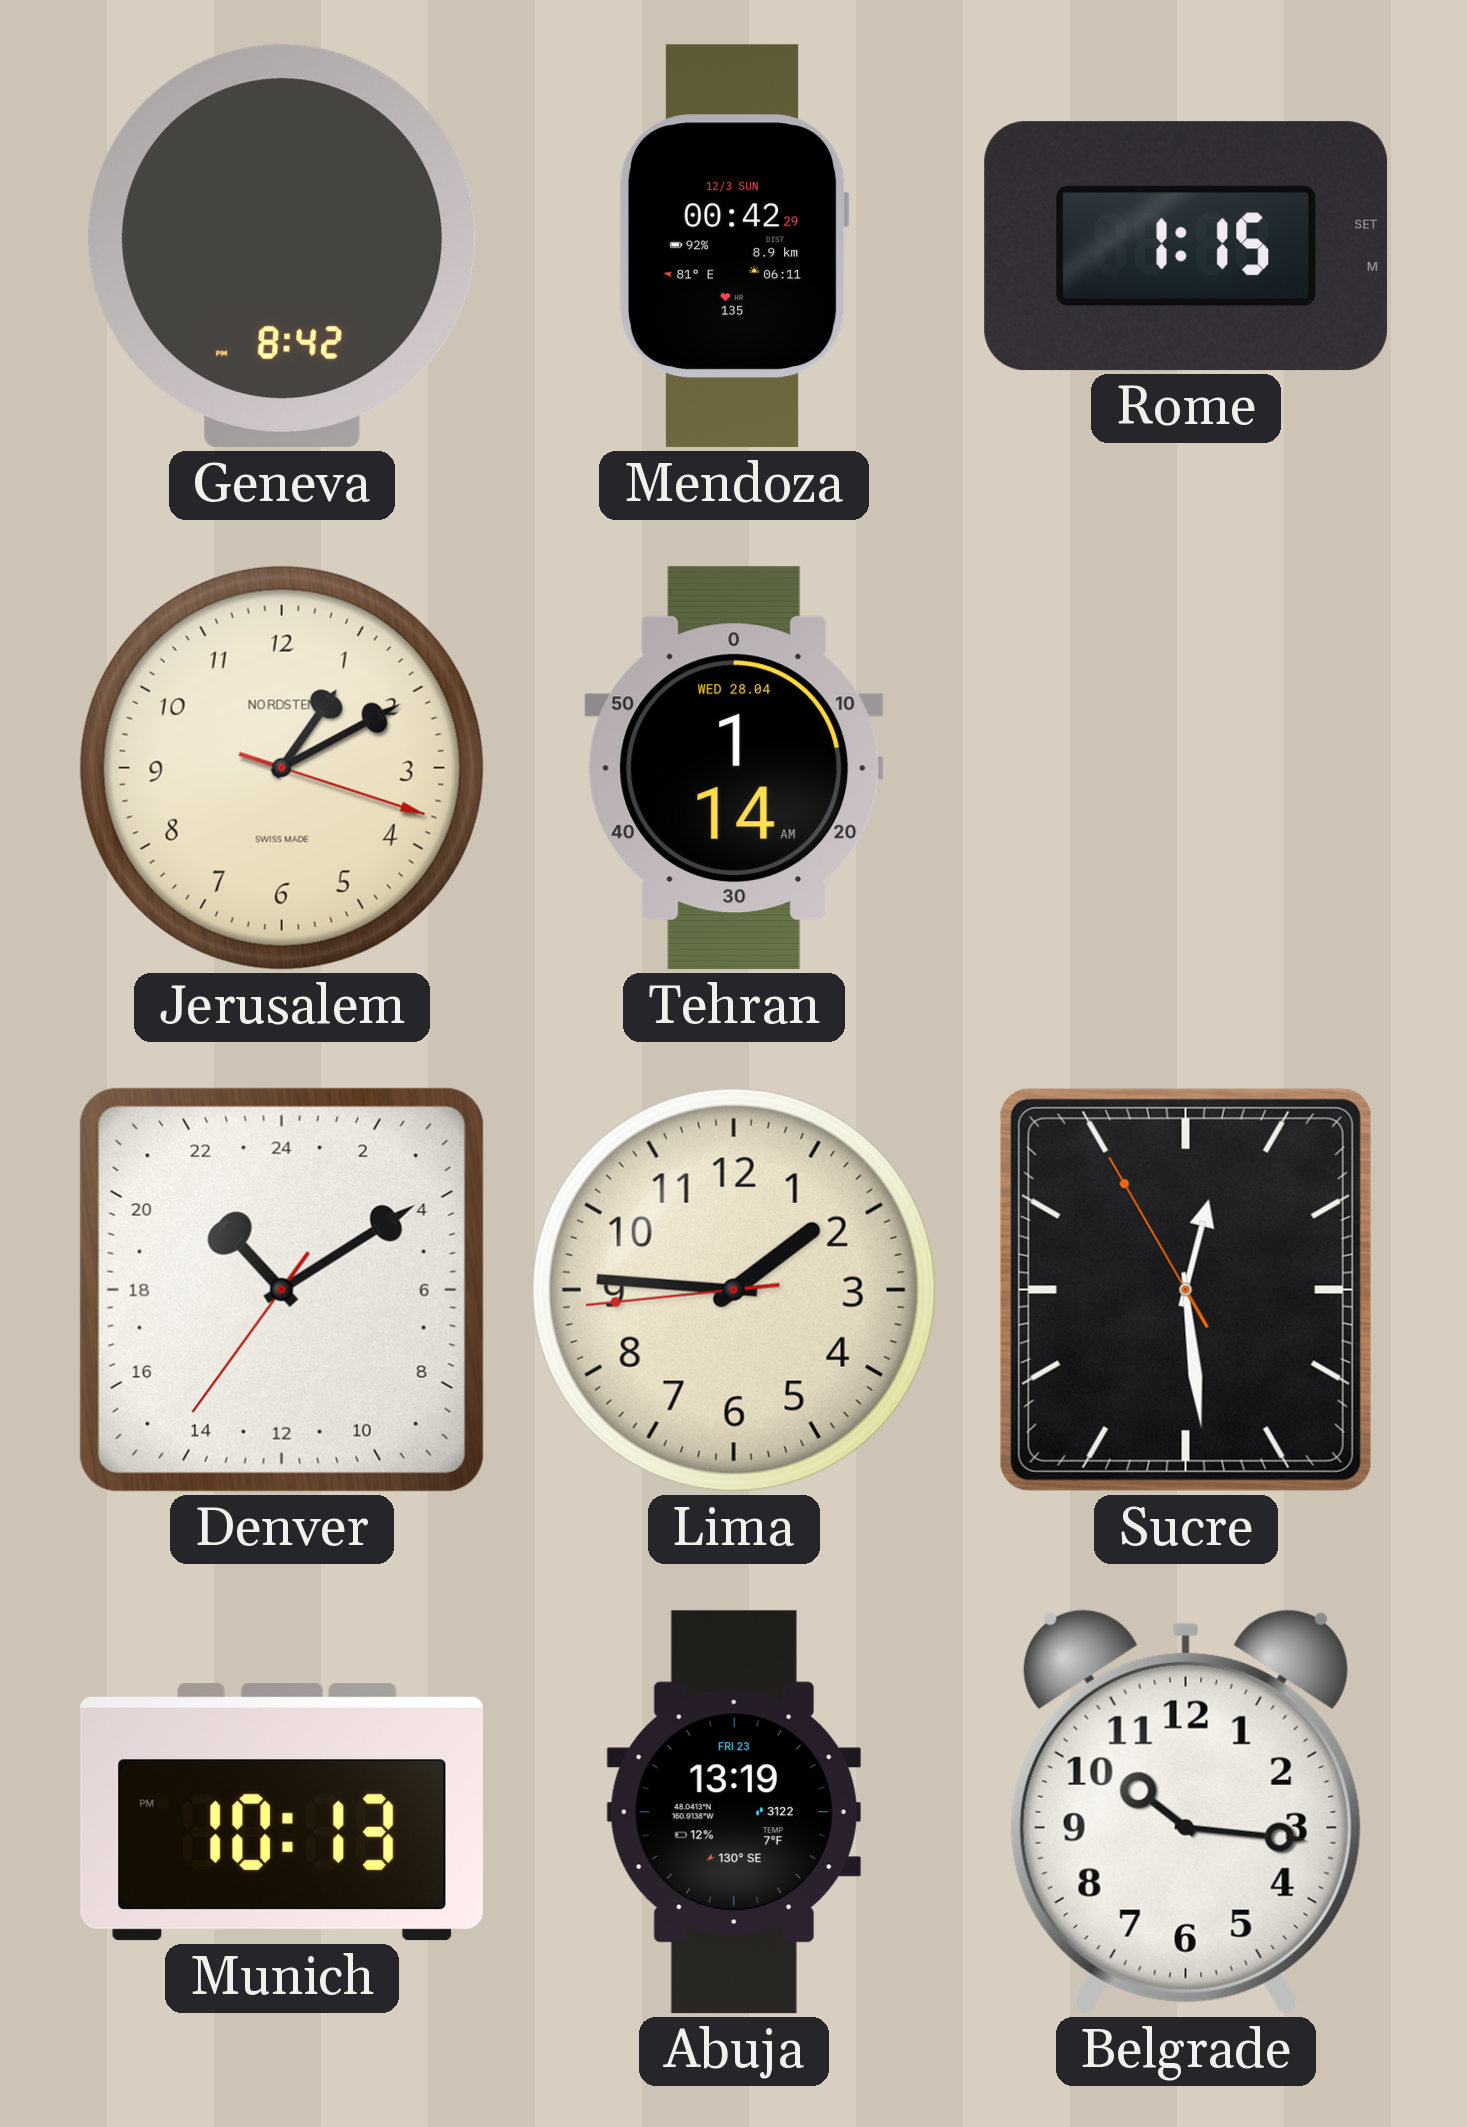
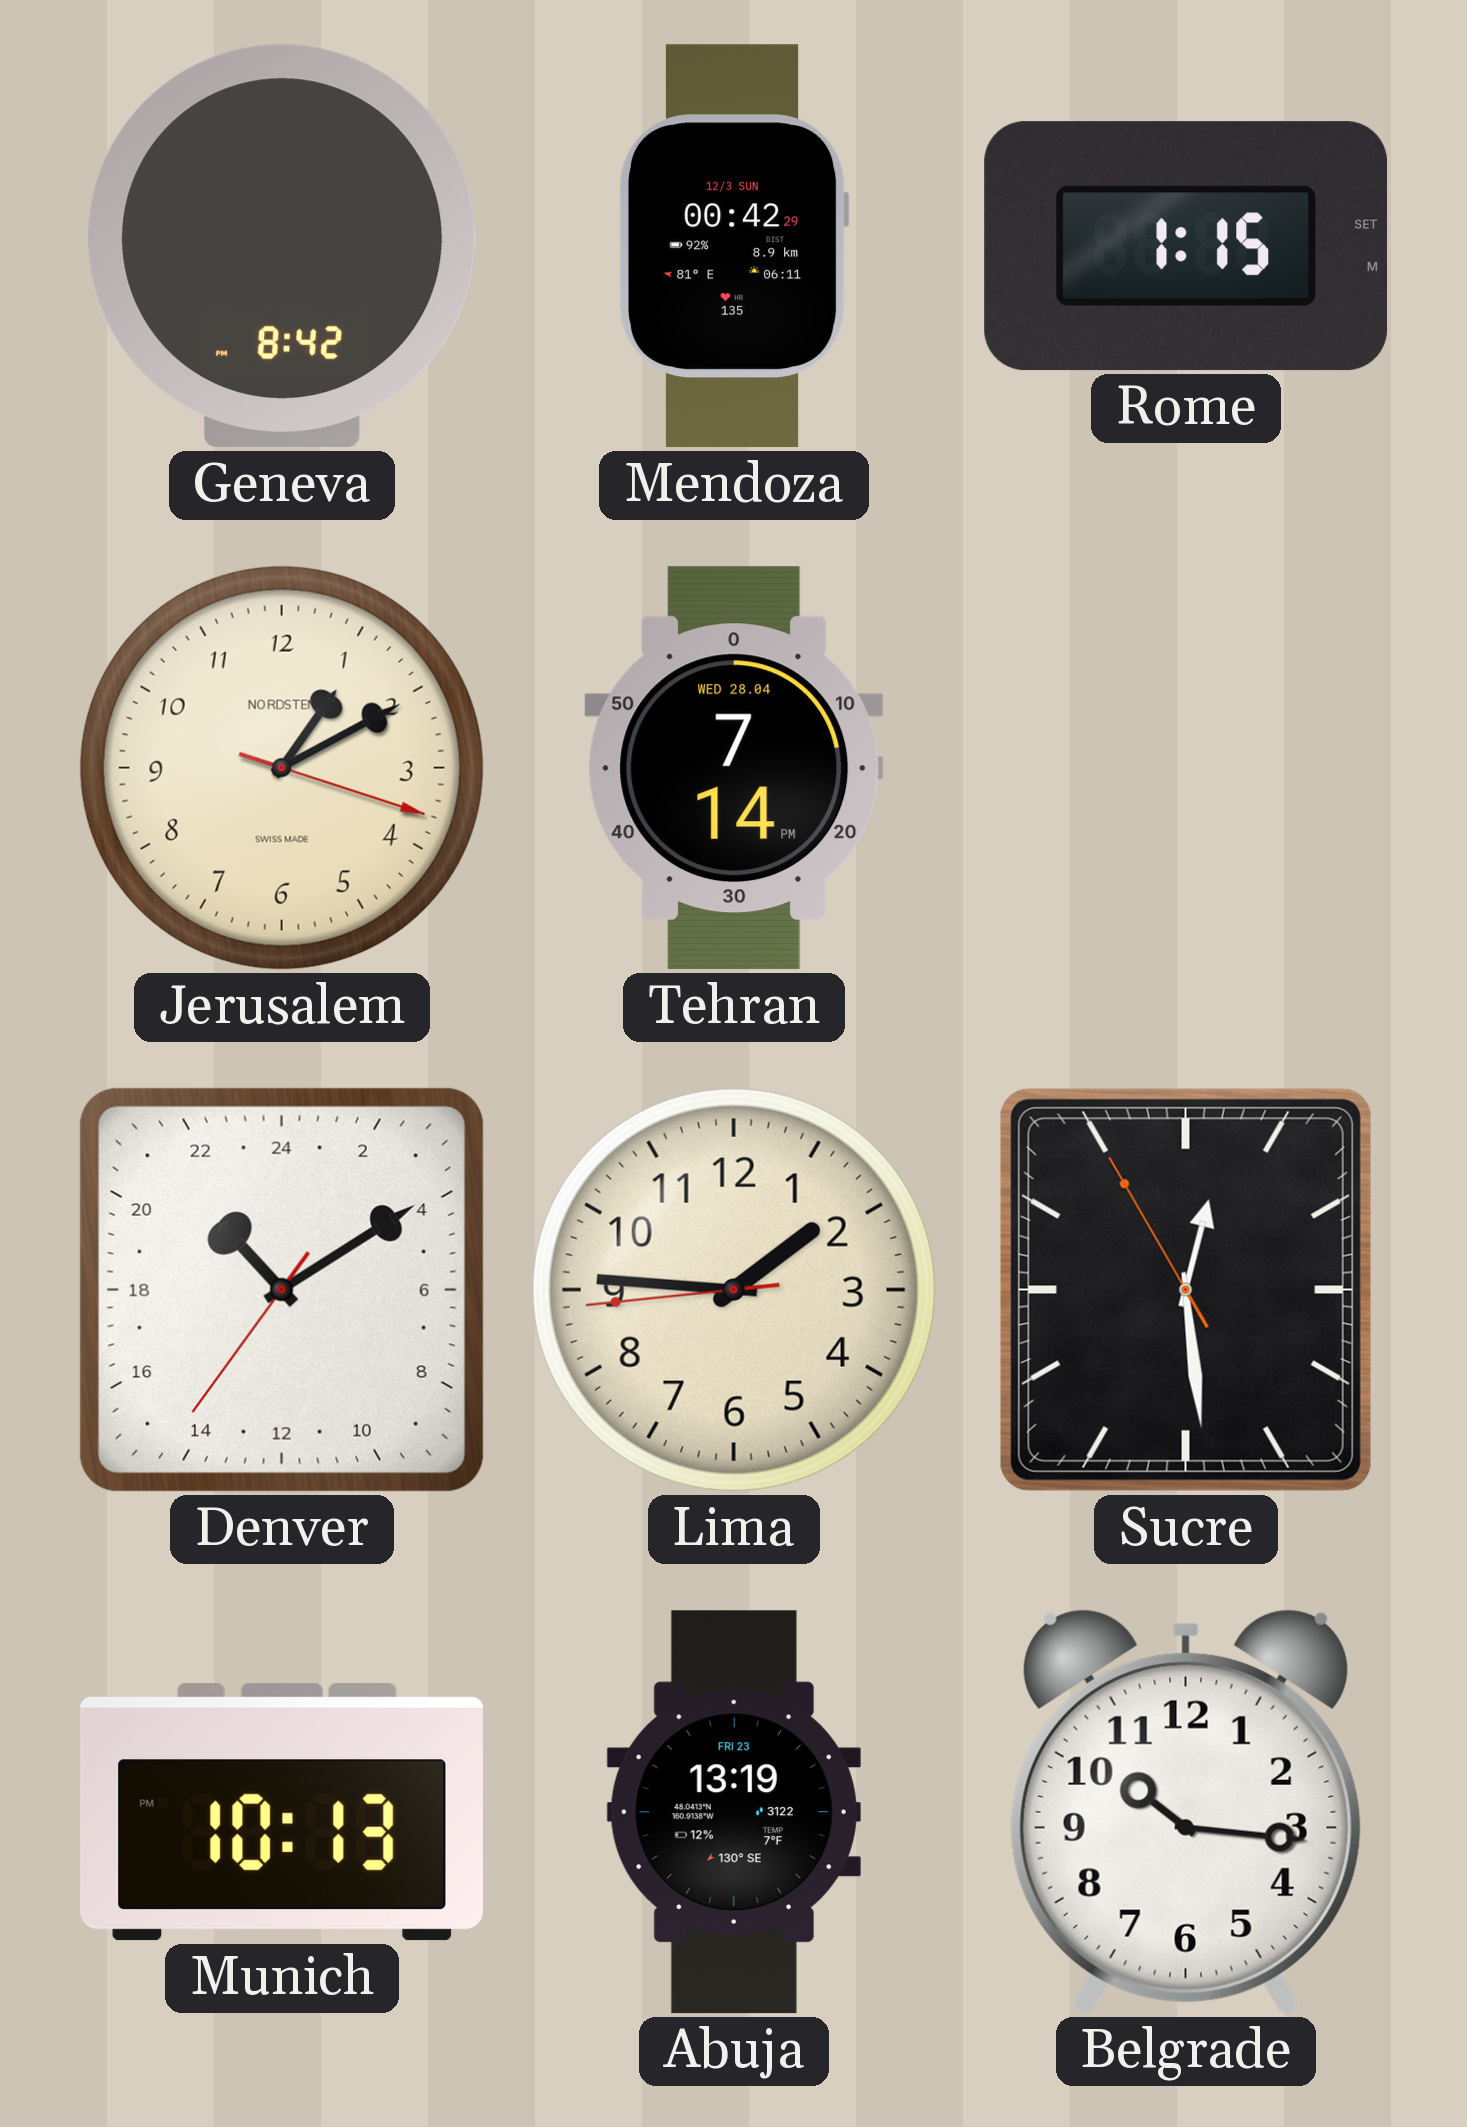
Tehran: 1:14 -> 7:14 (734, 768)
